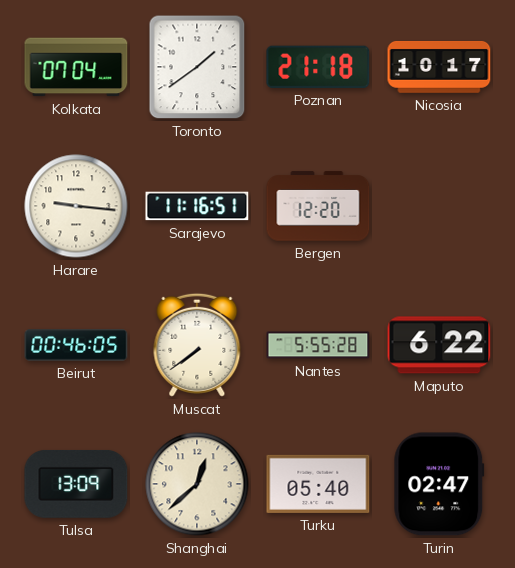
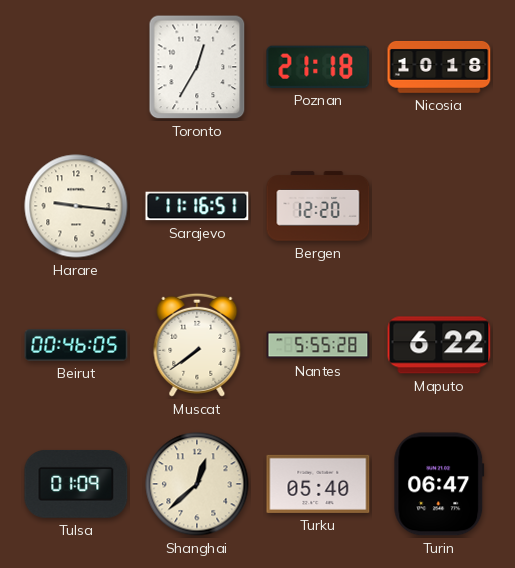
Kolkata: 07:04 -> none (76, 67)
Toronto: 1:39 -> 12:35 (197, 67)
Nicosia: 10:17 -> 10:18 (439, 67)
Tulsa: 13:09 -> 01:09 (76, 484)
Turin: 02:47 -> 06:47 (439, 484)
